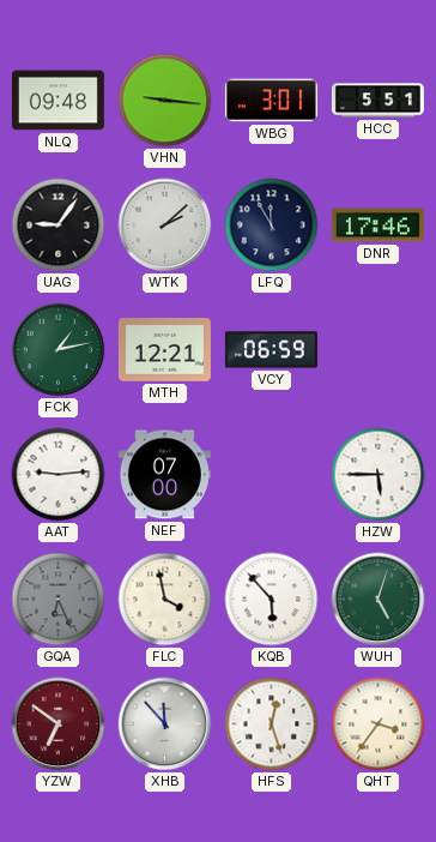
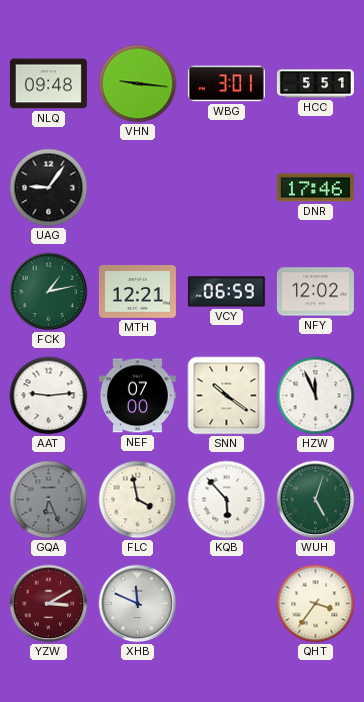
WTK: 2:08 -> none (165, 225)
LFQ: 11:55 -> none (272, 225)
NFY: none -> 12:02 (315, 292)
SNN: none -> 10:21 (227, 396)
HZW: 5:45 -> 11:56 (316, 396)
YZW: 6:51 -> 3:10 (49, 604)
XHB: 11:53 -> 11:49 (138, 604)
HFS: 12:27 -> none (272, 724)
